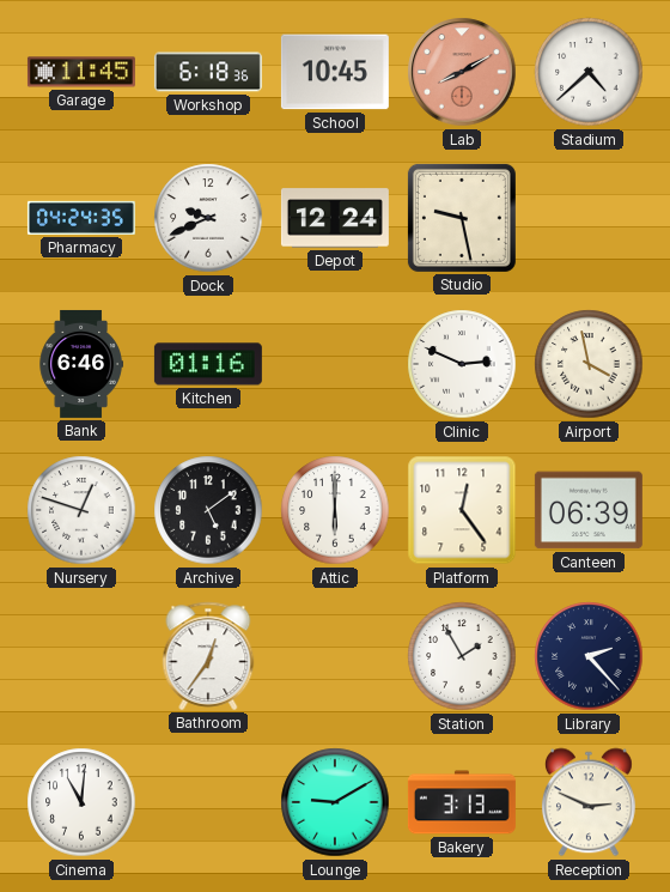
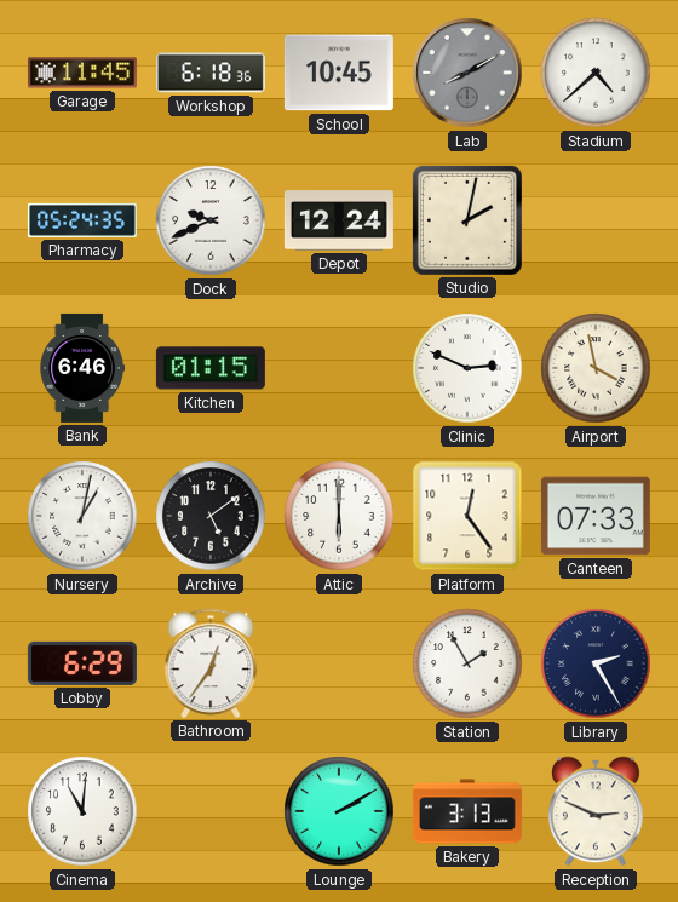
Lab dial: salmon -> grey (467, 73)
Pharmacy: 04:24 -> 05:24 (82, 220)
Studio: 9:28 -> 2:02 (467, 220)
Kitchen: 01:16 -> 01:15 (211, 368)
Nursery: 12:48 -> 1:02 (82, 516)
Canteen: 06:39 -> 07:33 (596, 516)
Lobby: none -> 6:29 (82, 663)
Library: 2:23 -> 2:25 (596, 663)
Lounge: 9:10 -> 2:10 (339, 811)
